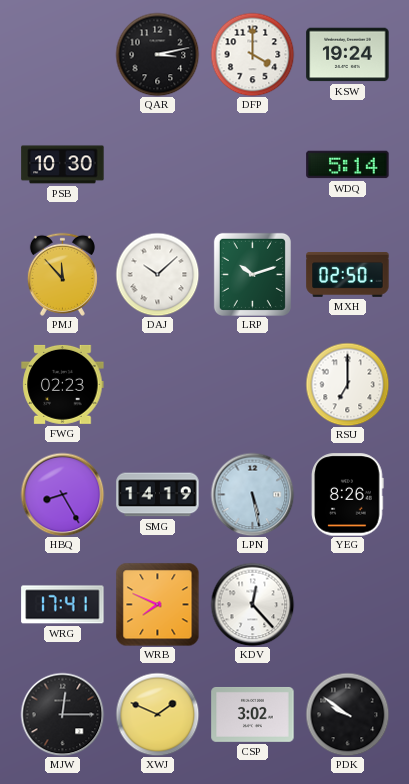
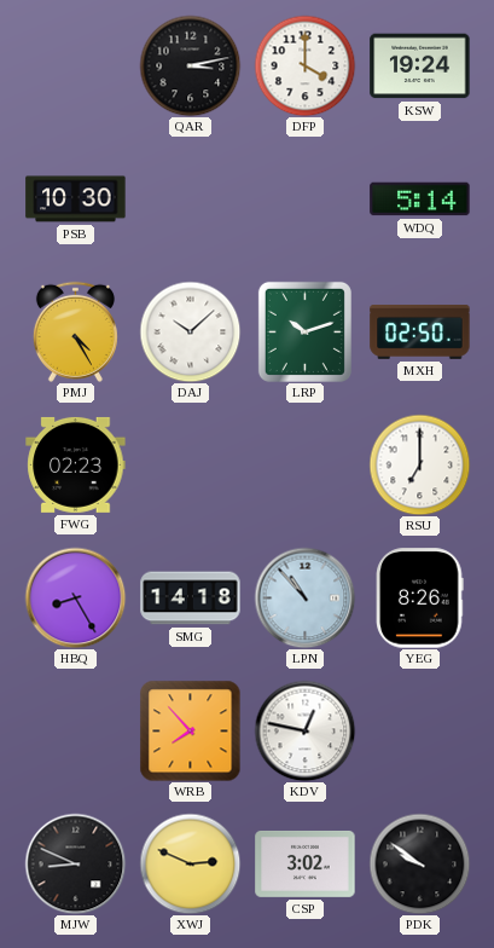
PMJ: 11:53 -> 4:25 (75, 331)
SMG: 14:19 -> 14:18 (191, 599)
LPN: 5:28 -> 10:53 (304, 597)
WRG: 17:41 -> none (63, 605)
WRB: 7:49 -> 7:53 (190, 730)
KDV: 12:23 -> 12:47 (304, 730)
MJW: 12:15 -> 8:49 (75, 863)
XWJ: 1:49 -> 2:49 (190, 863)
